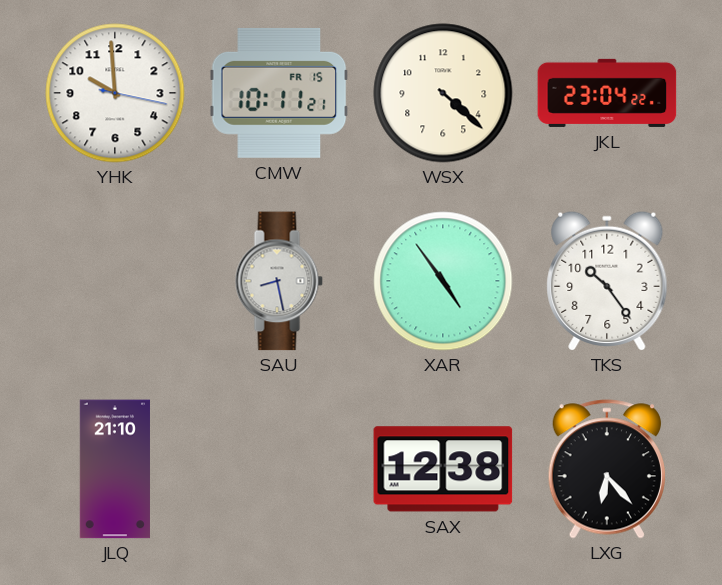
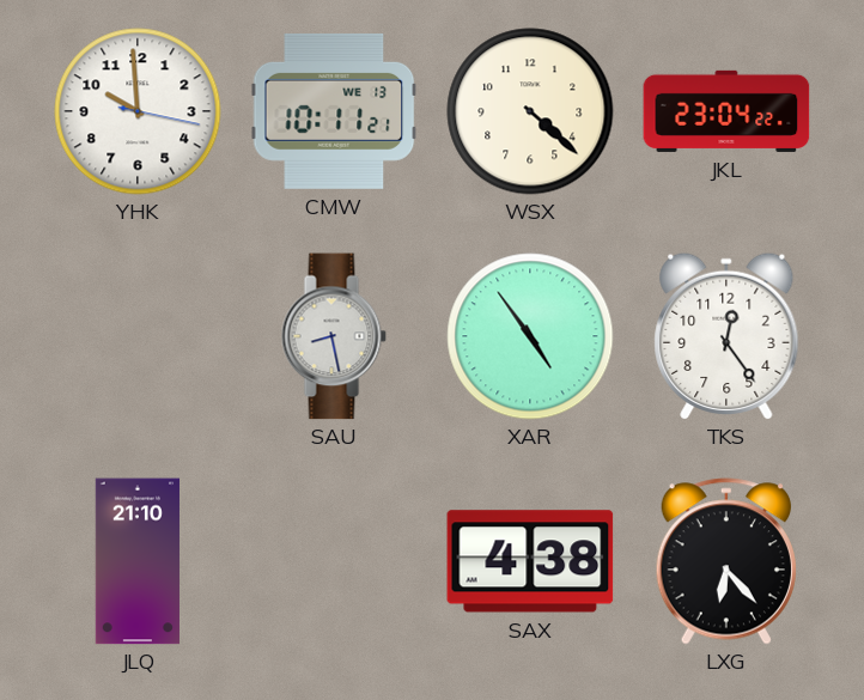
CMW date: FR 15 -> WE 13 (334, 111)
TKS: 10:24 -> 12:24 (726, 335)
SAX: 12:38 -> 4:38 (530, 561)
